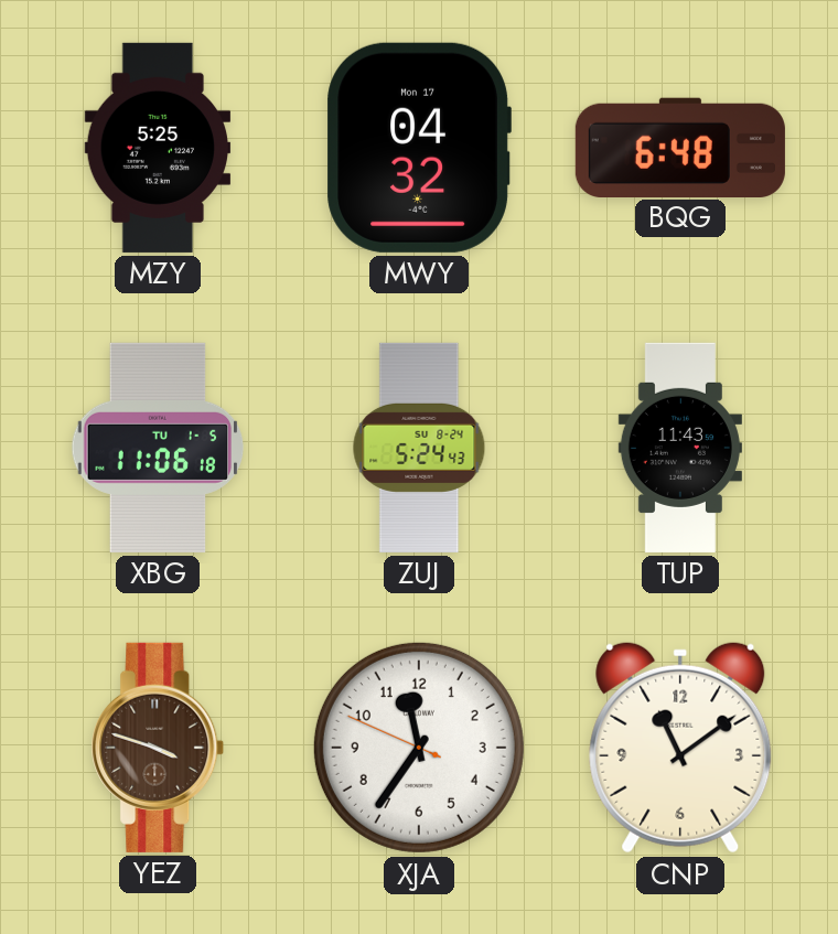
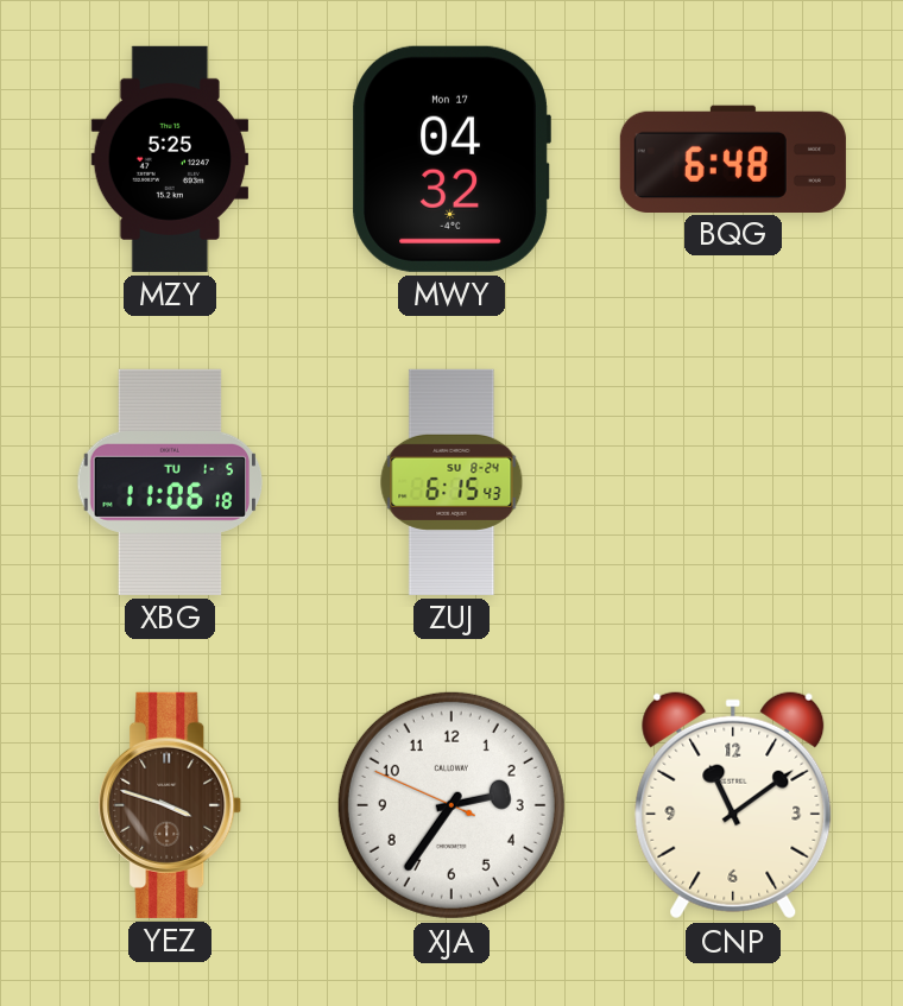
ZUJ: 5:24 -> 6:15 (451, 482)
TUP: 11:43 -> none (680, 448)
XJA: 11:35 -> 2:35 (451, 805)
